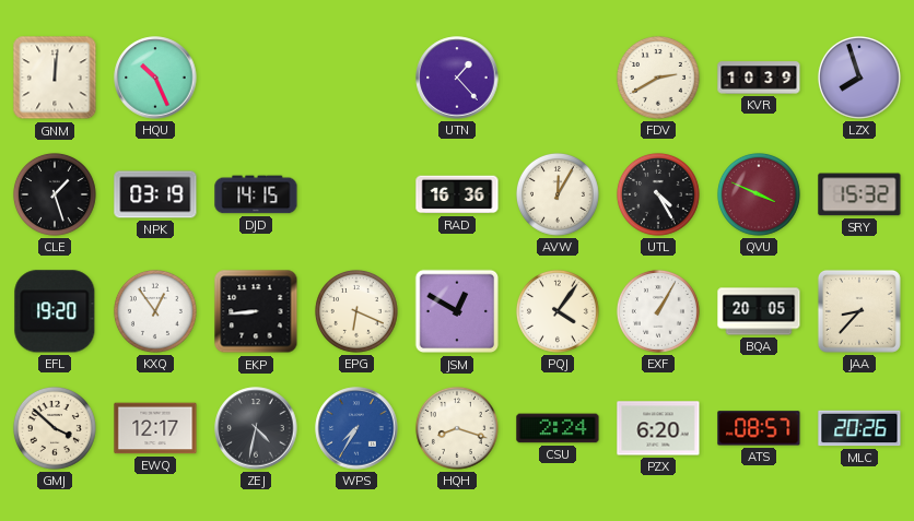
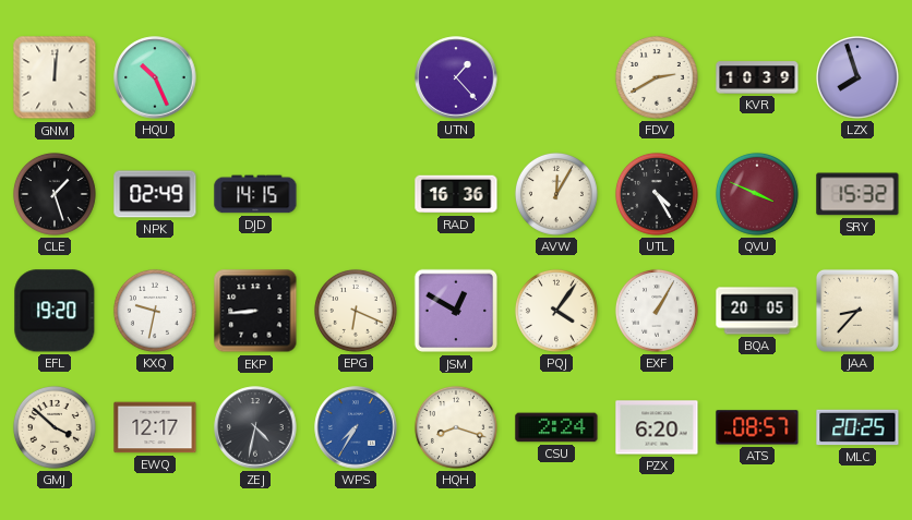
NPK: 03:19 -> 02:49 (155, 194)
KXQ: 12:54 -> 9:32 (155, 311)
MLC: 20:26 -> 20:25 (857, 427)
